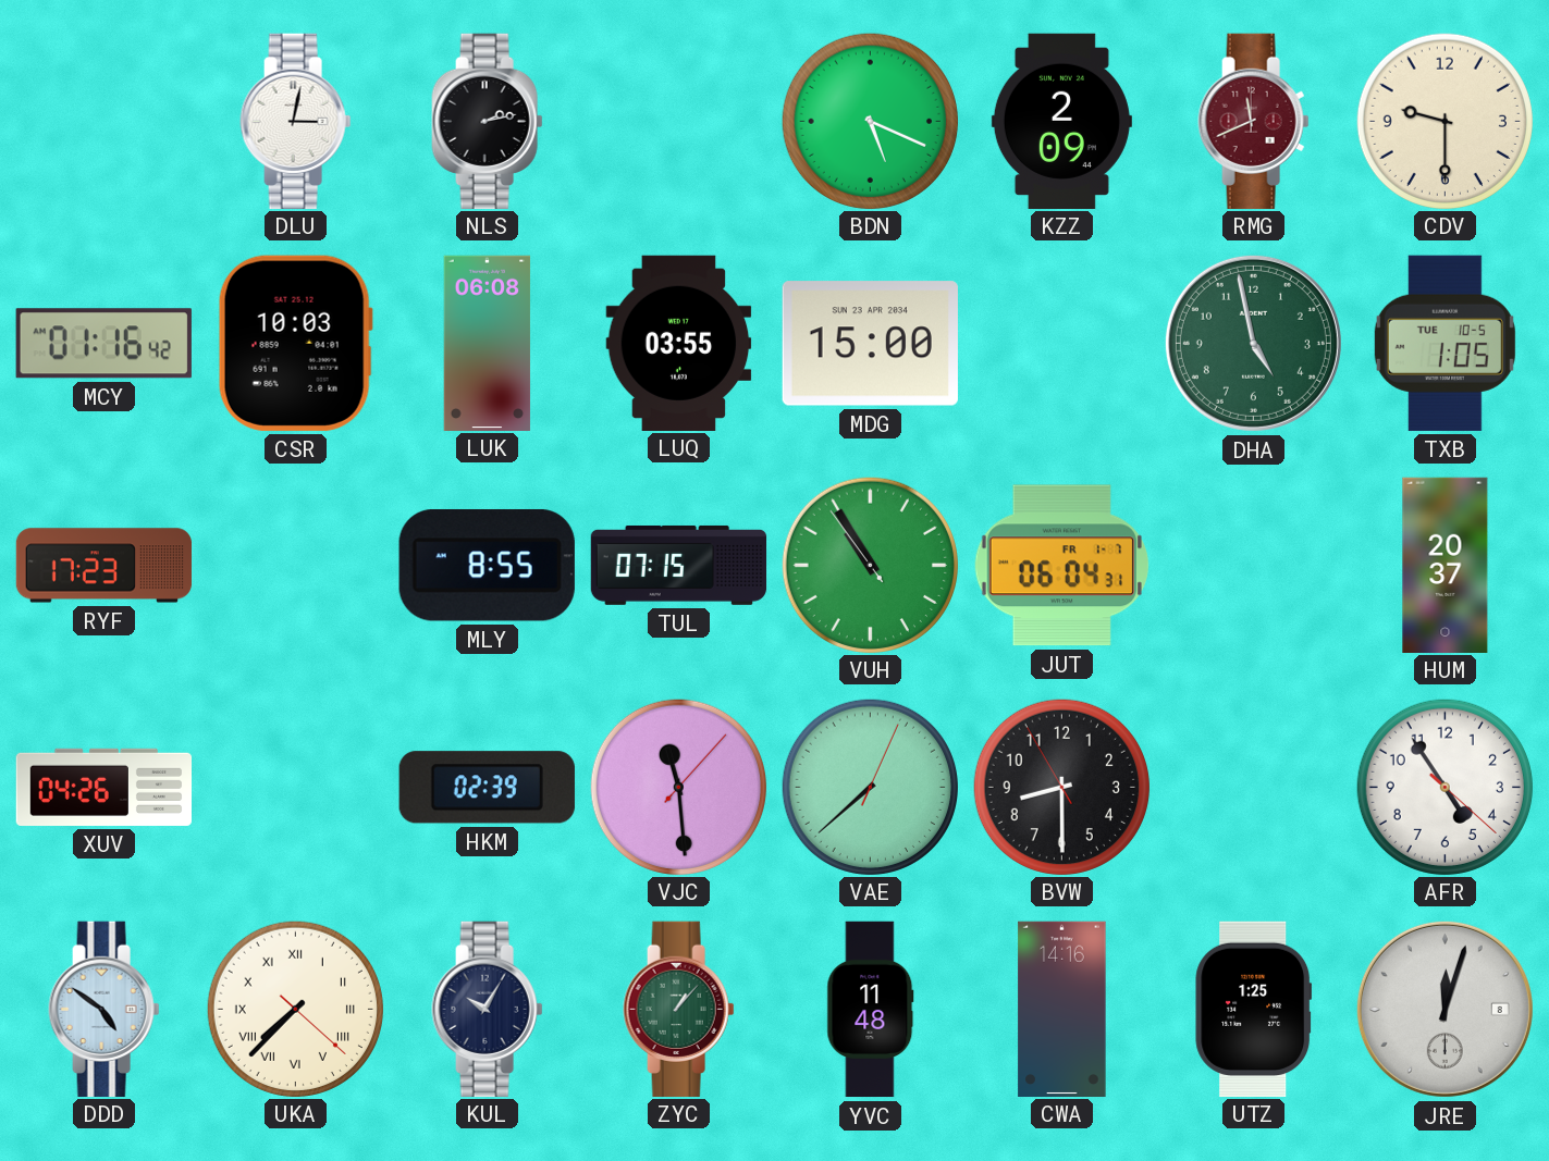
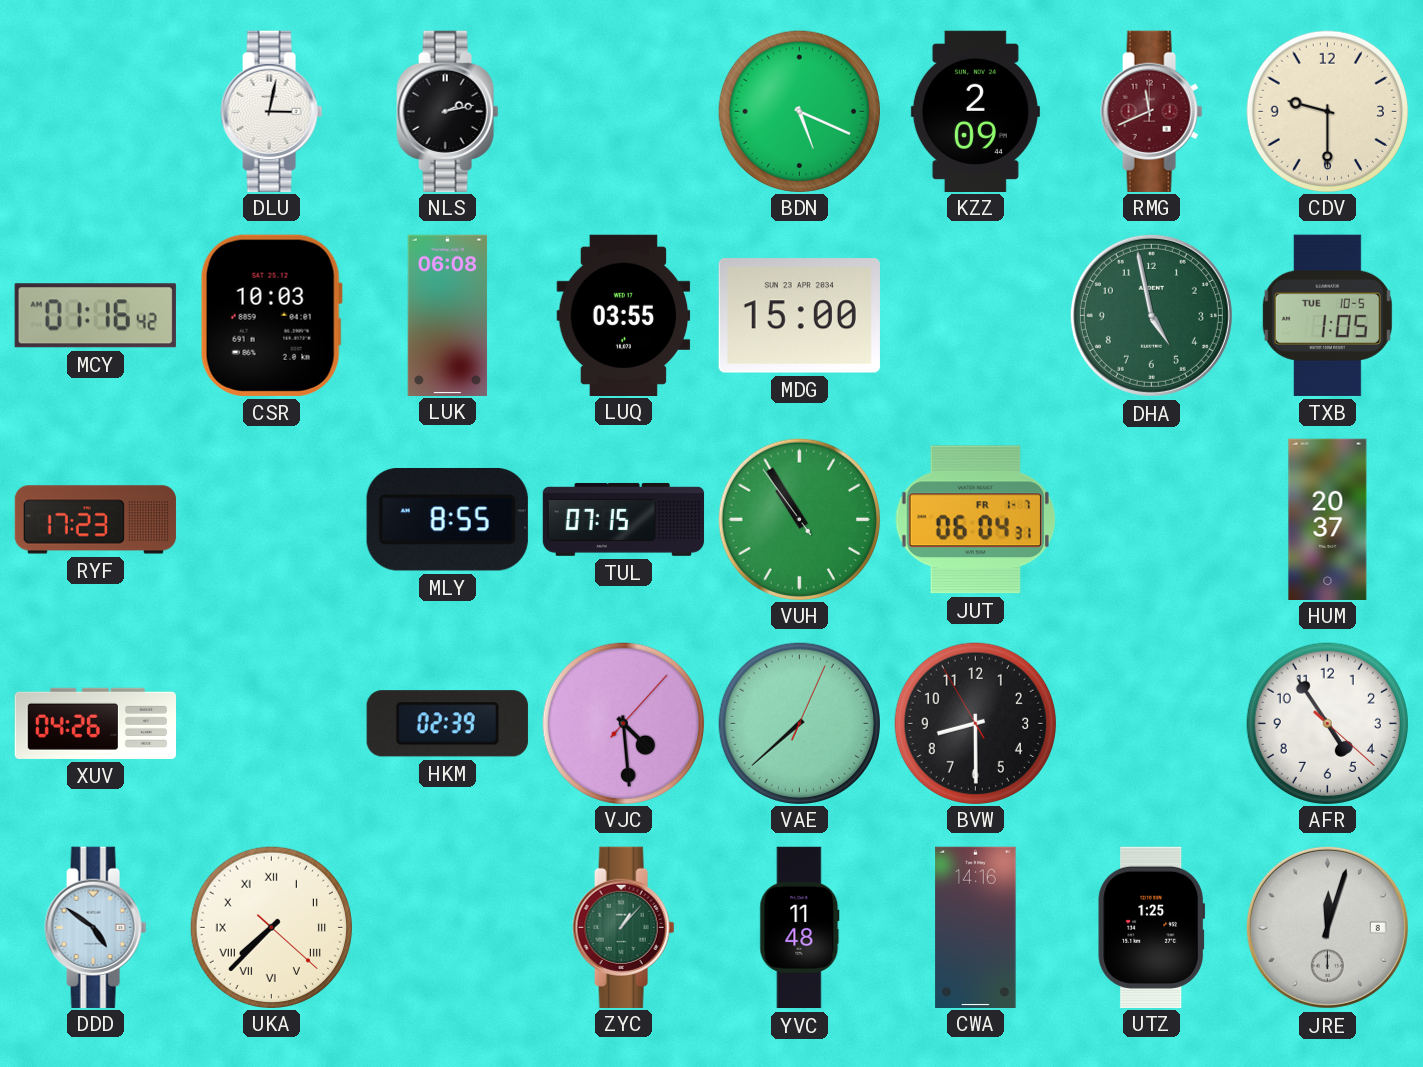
VJC: 11:29 -> 4:29 (623, 723)
KUL: 10:05 -> none (488, 1009)
